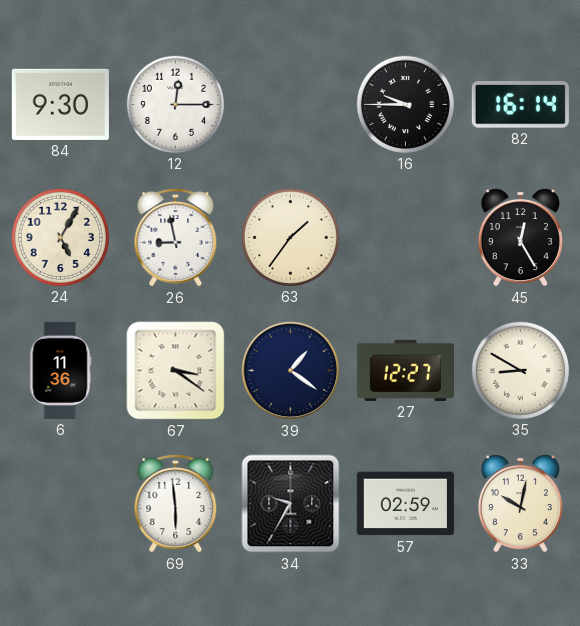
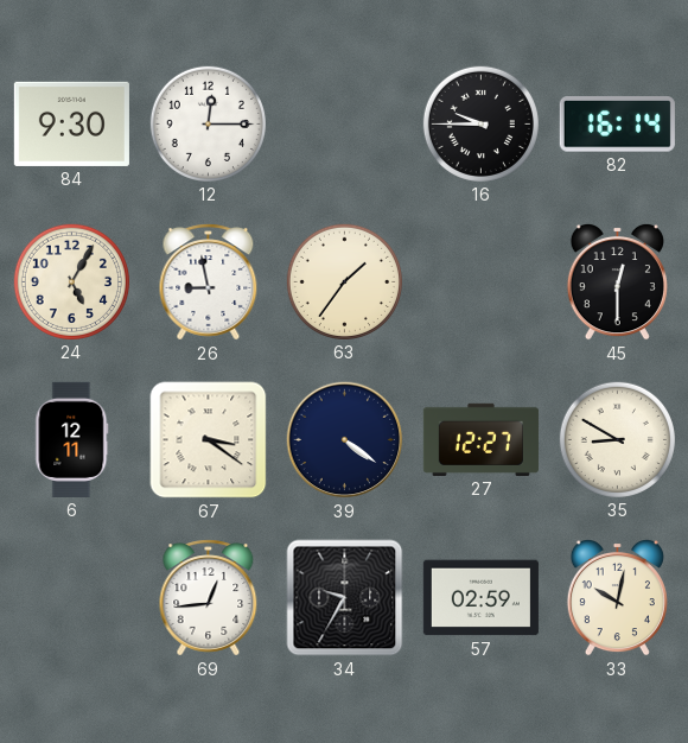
45: 12:25 -> 12:30 (617, 281)
6: 11:36 -> 12:11 (72, 439)
39: 1:21 -> 4:21 (345, 440)
69: 5:59 -> 12:44 (209, 598)
